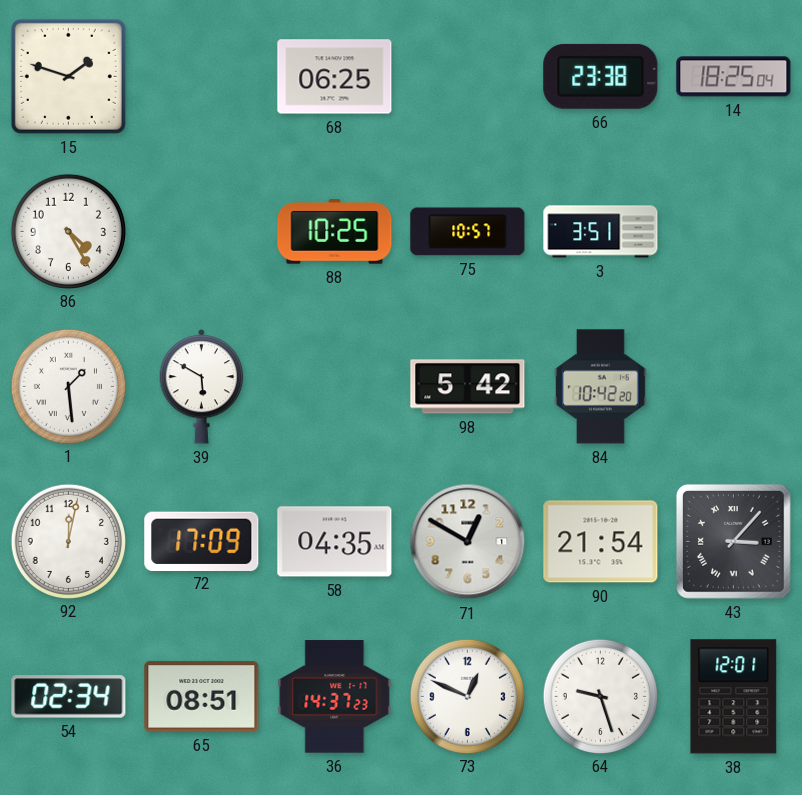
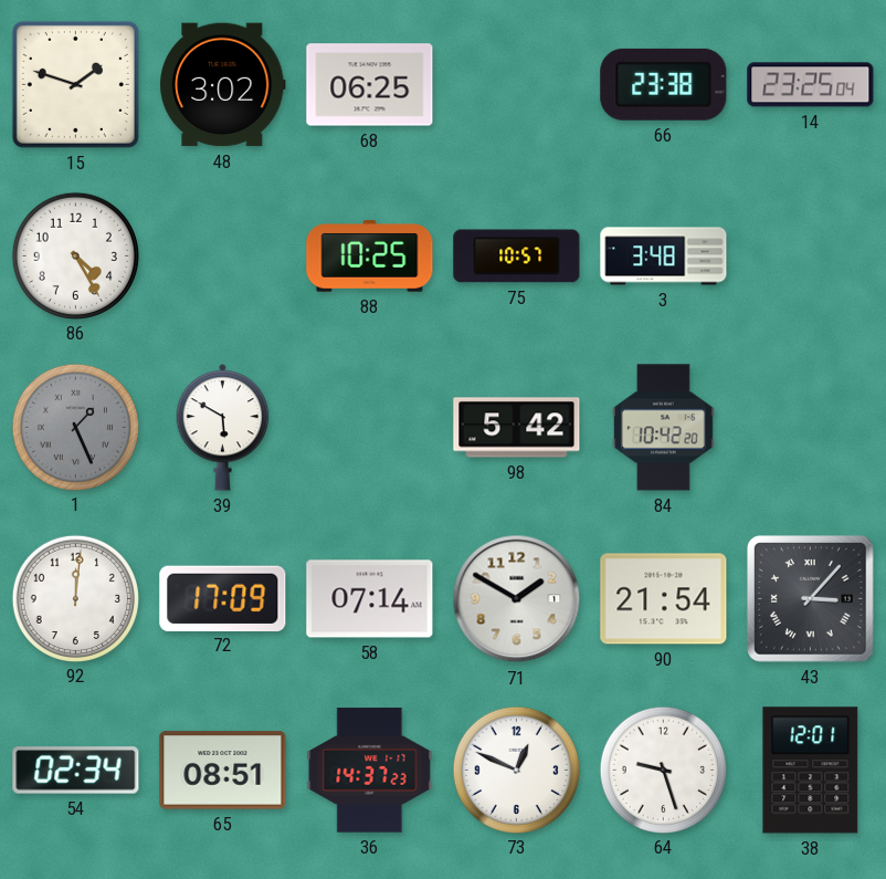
48: none -> 3:02 (223, 85)
14: 18:25 -> 23:25 (811, 85)
3: 3:51 -> 3:48 (664, 257)
1: 1:29 -> 1:26 (75, 427)
1 dial: white -> grey (75, 427)
92: 12:02 -> 12:01 (75, 598)
58: 04:35 -> 07:14 (370, 599)
71: 12:50 -> 1:50 (517, 599)
